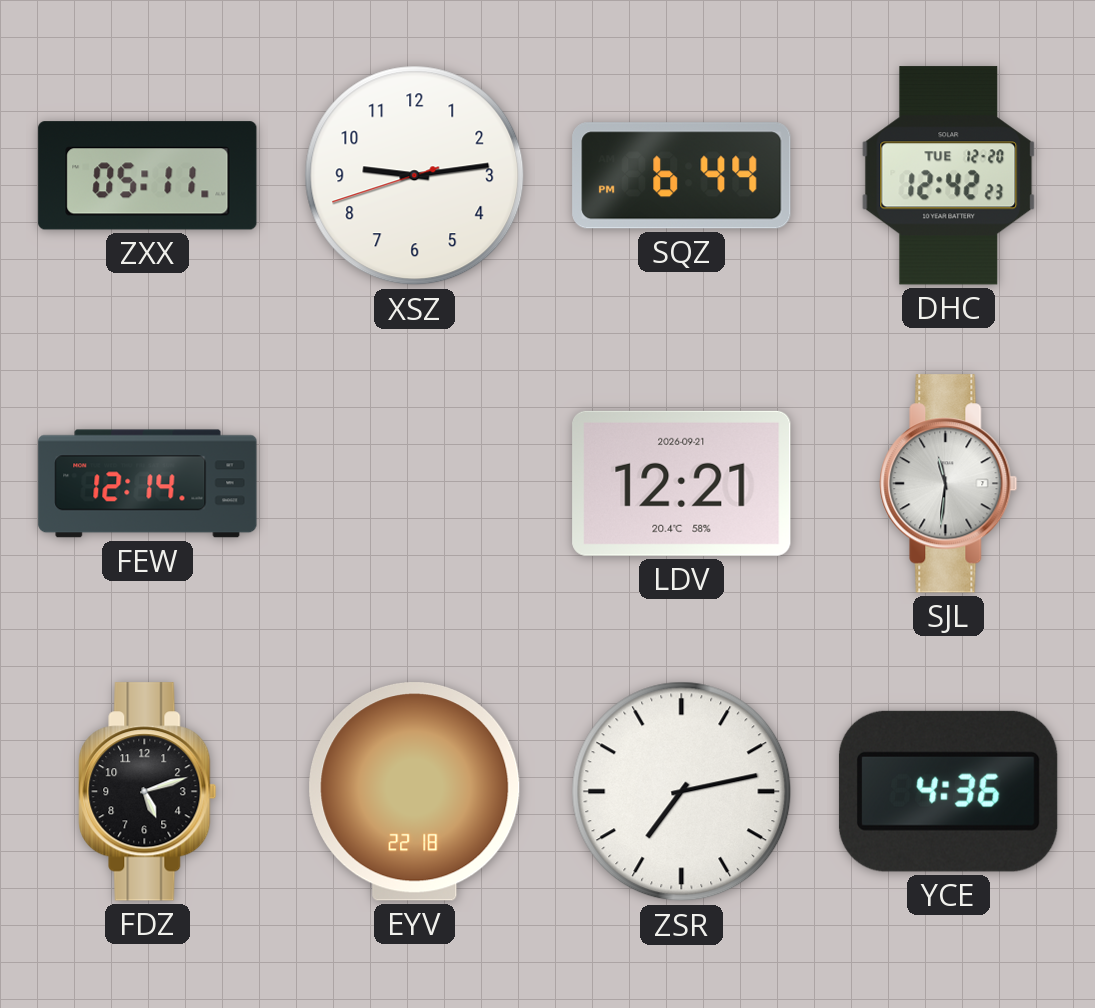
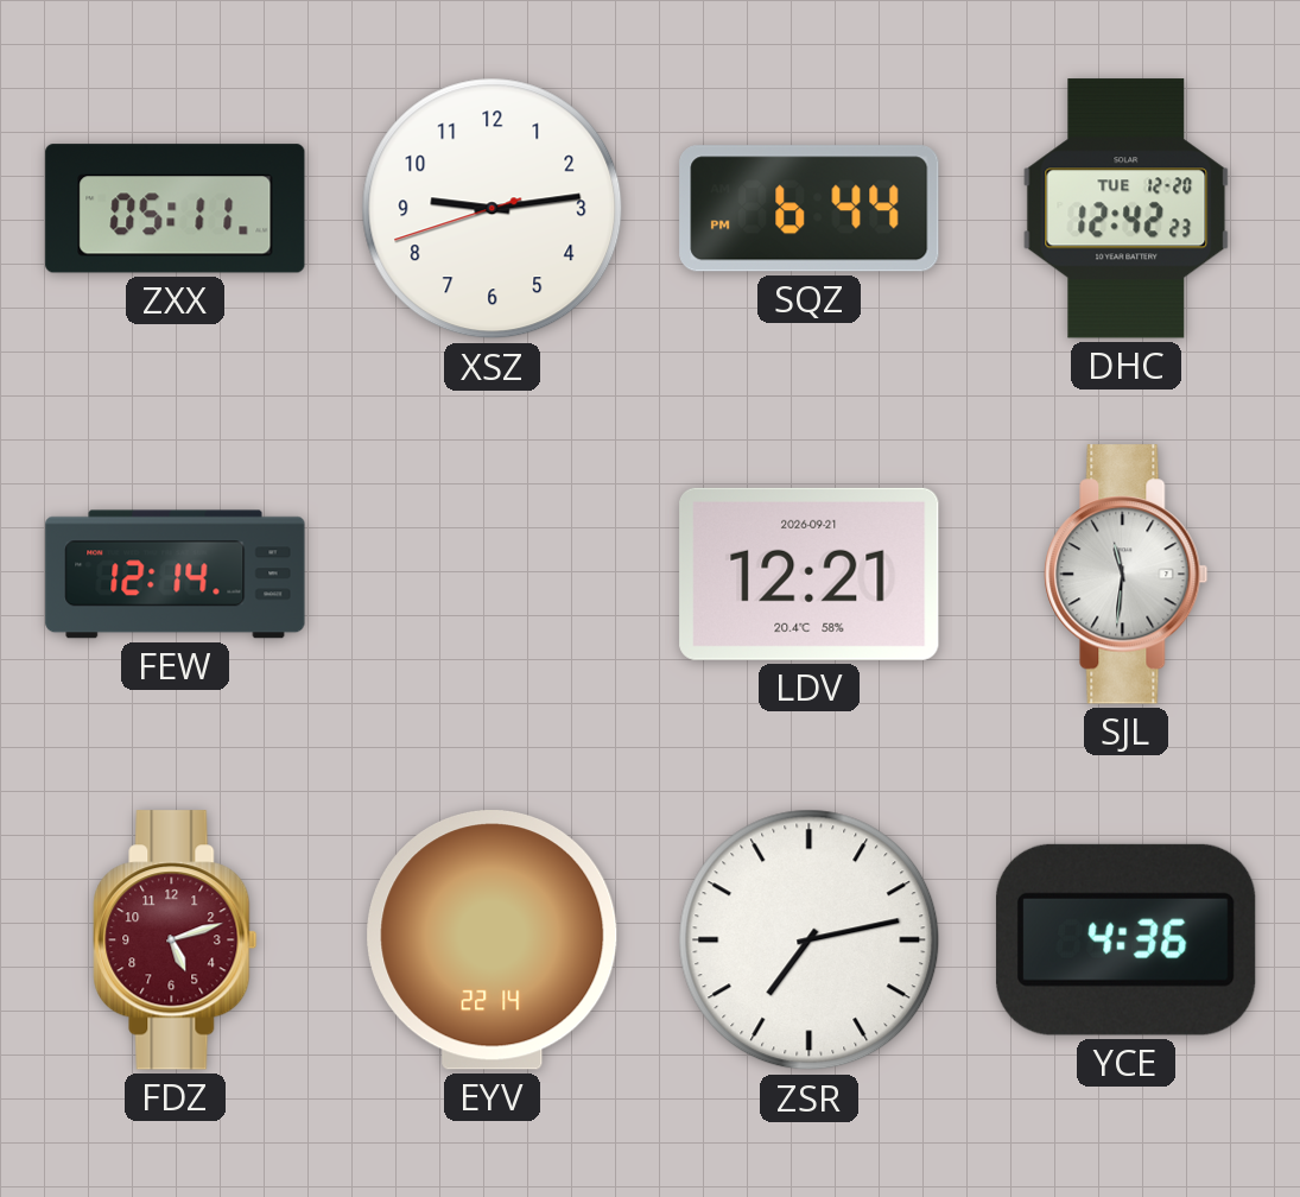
FDZ dial: black -> burgundy (176, 940)
EYV: 22:18 -> 22:14 (493, 940)
